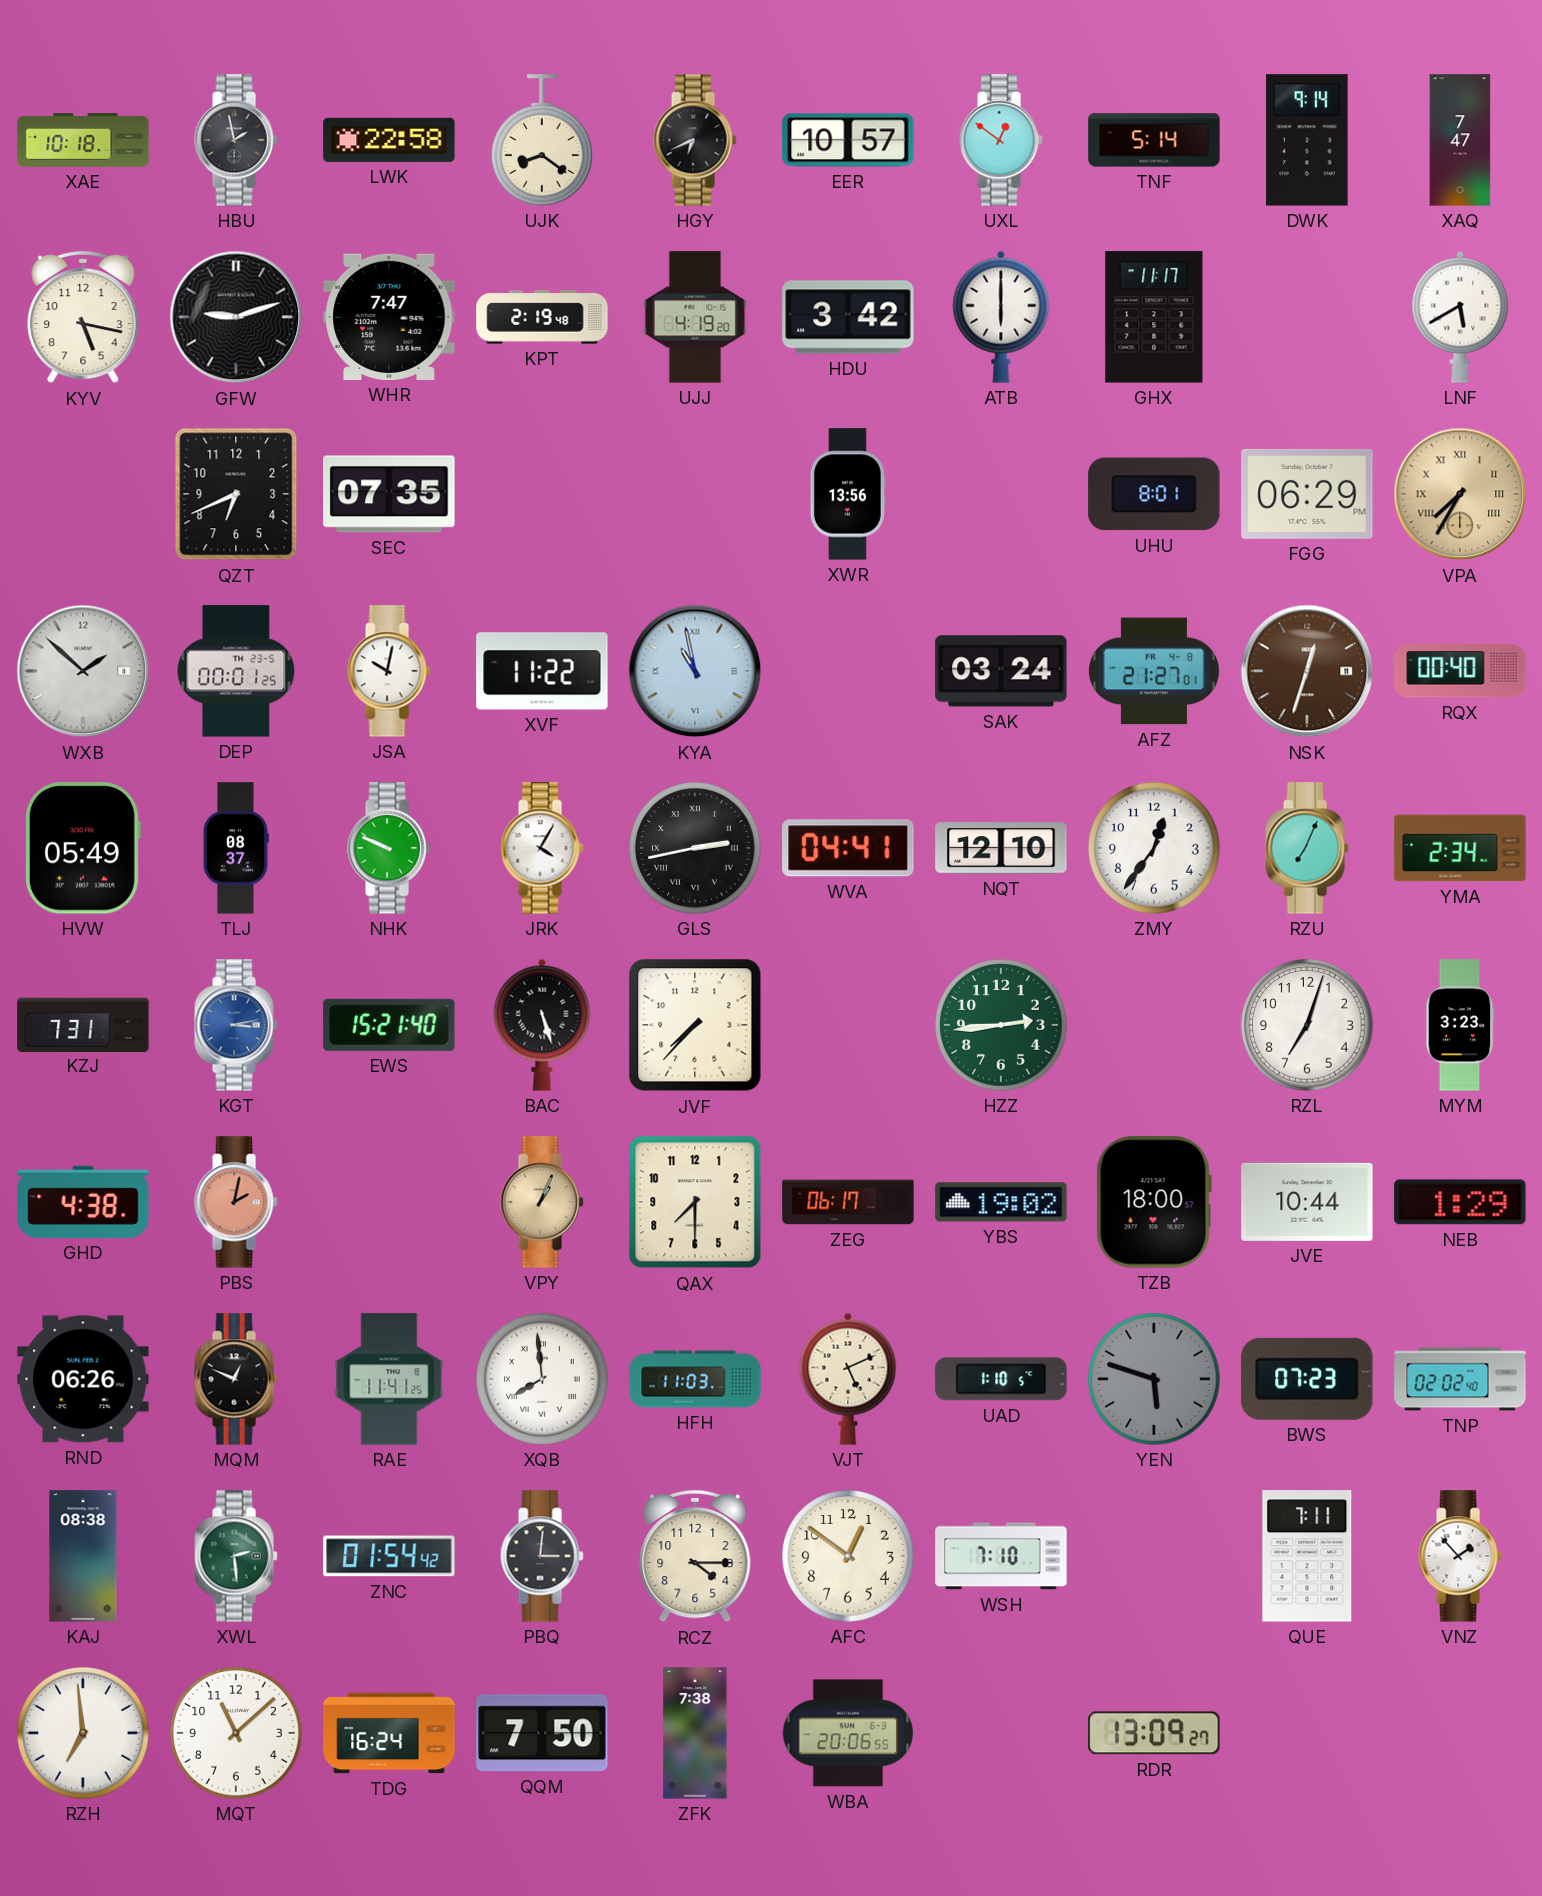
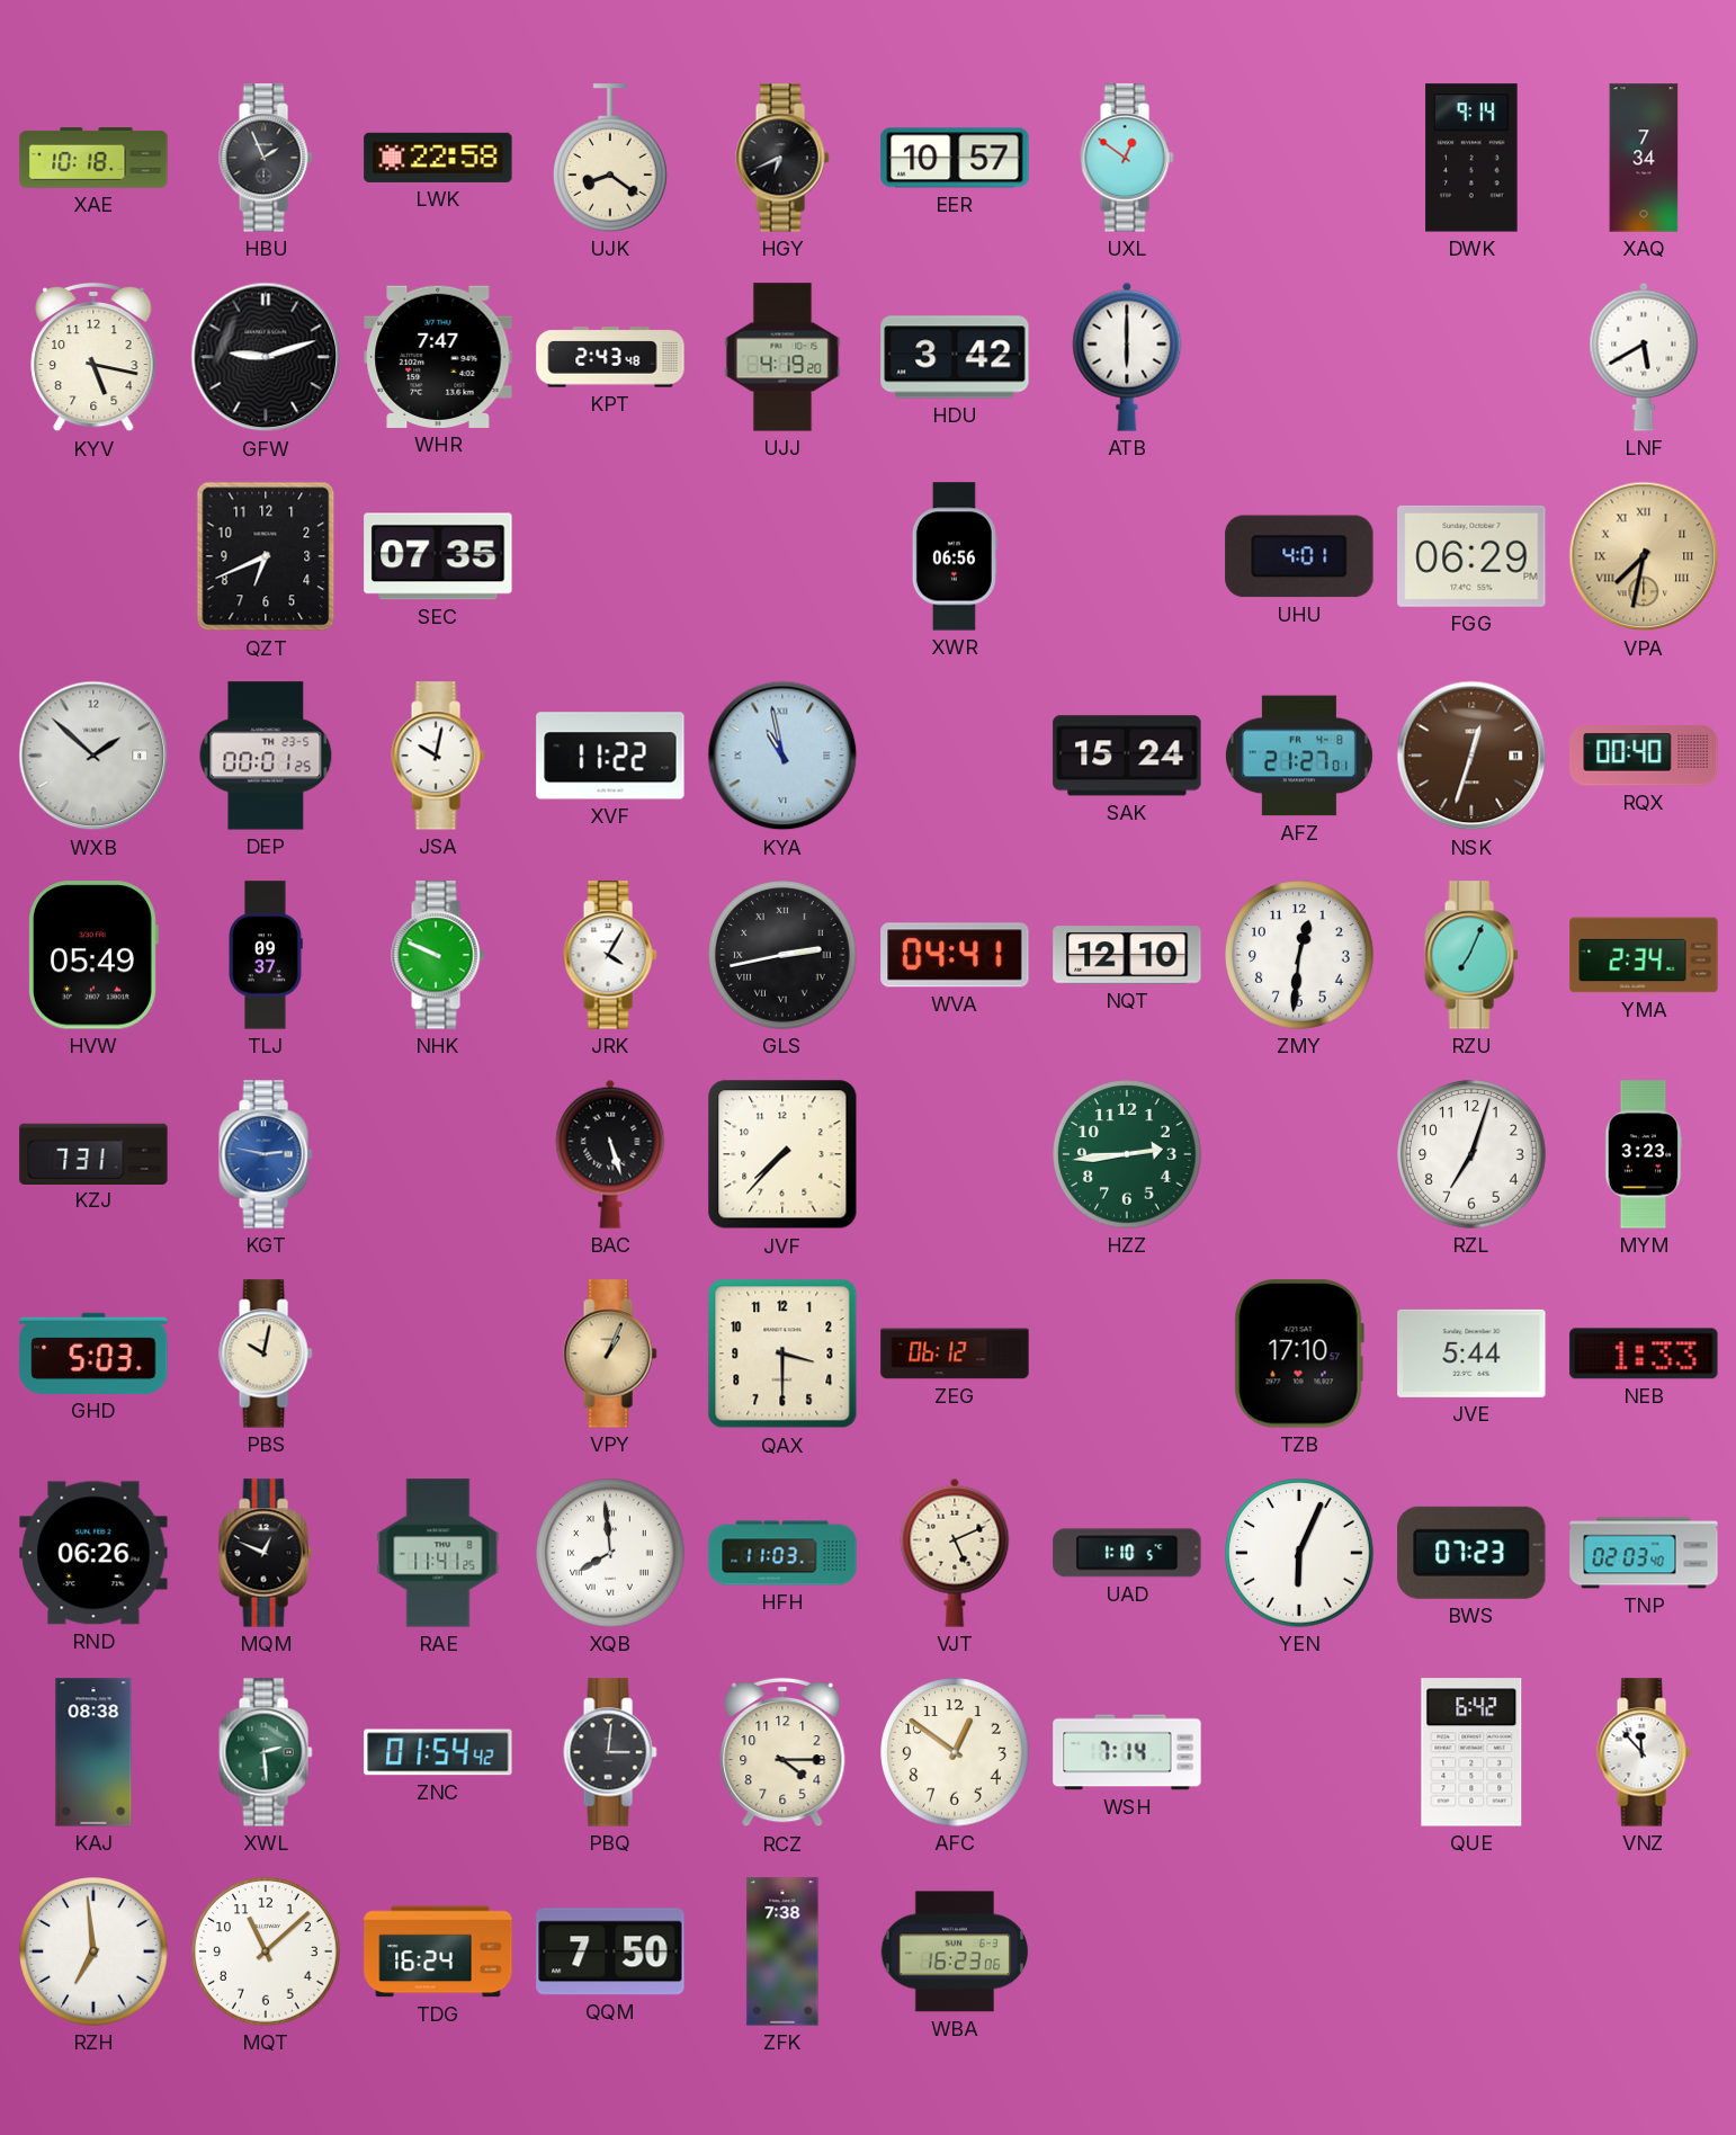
HBU: 1:58 -> 1:56 (266, 158)
TNF: 5:14 -> none (1154, 140)
XAQ: 7:47 -> 7:34 (1644, 158)
KPT: 2:19 -> 2:43 (610, 357)
GHX: 11:17 -> none (1154, 317)
XWR: 13:56 -> 06:56 (955, 556)
UHU: 8:01 -> 4:01 (1299, 556)
VPA: 7:35 -> 7:32 (1644, 556)
SAK: 03:24 -> 15:24 (1127, 756)
TLJ: 08:37 -> 09:37 (266, 955)
ZMY: 12:36 -> 12:31 (1299, 955)
KGT: 3:13 -> 2:47 (266, 1154)
EWS: 15:21 -> none (389, 1025)
GHD: 4:38 -> 5:03 (93, 1354)
PBS: 2:02 -> 10:02 (266, 1354)
PBS dial: salmon -> cream (266, 1354)
QAX: 7:30 -> 3:30 (782, 1354)
ZEG: 06:17 -> 06:12 (955, 1354)
YBS: 19:02 -> none (1001, 1202)
TZB: 18:00 -> 17:10 (1299, 1354)
JVE: 10:44 -> 5:44 (1471, 1354)
NEB: 1:29 -> 1:33 (1644, 1354)
YEN: 5:48 -> 6:04 (1299, 1553)
YEN dial: grey -> white (1299, 1553)
TNP: 02:02 -> 02:03 (1644, 1553)
WSH: 7:10 -> 7:14 (1127, 1752)
QUE: 7:11 -> 6:42 (1471, 1752)
VNZ: 1:53 -> 11:53 (1644, 1752)
WBA: 20:06 -> 16:23 (954, 1951)
RDR: 13:09 -> none (1154, 1733)
